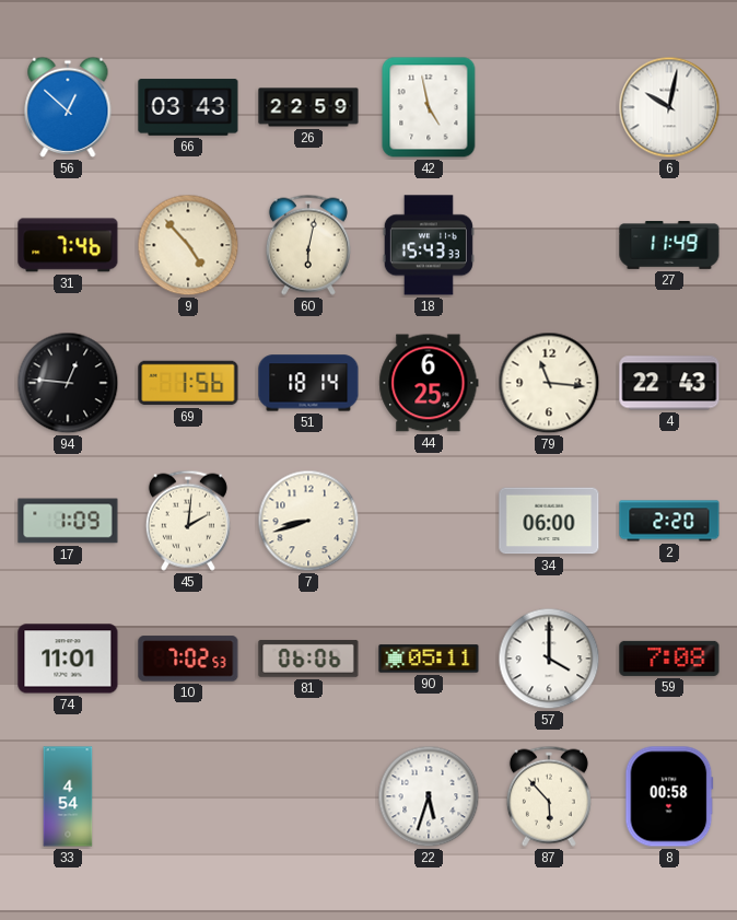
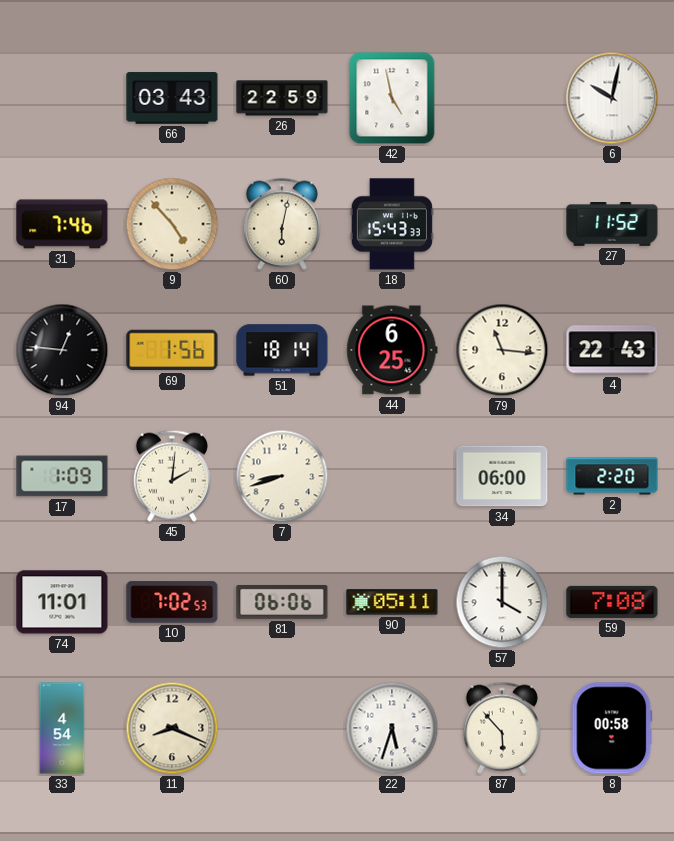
56: 12:52 -> none (68, 107)
27: 11:49 -> 11:52 (612, 225)
11: none -> 8:19 (172, 728)
